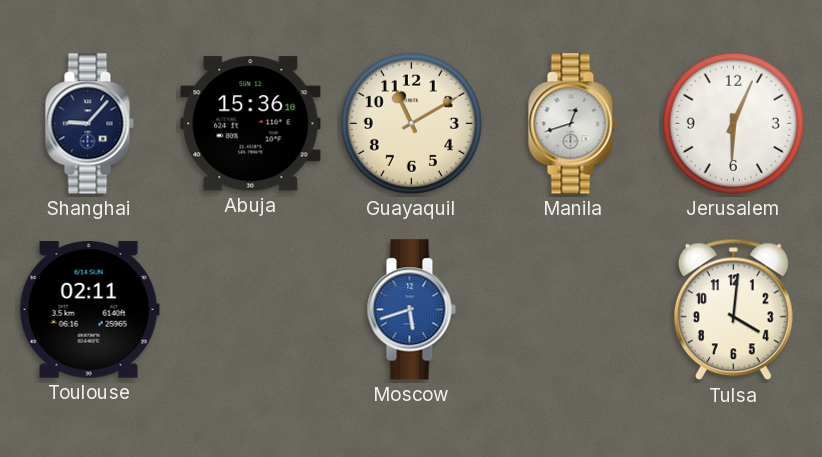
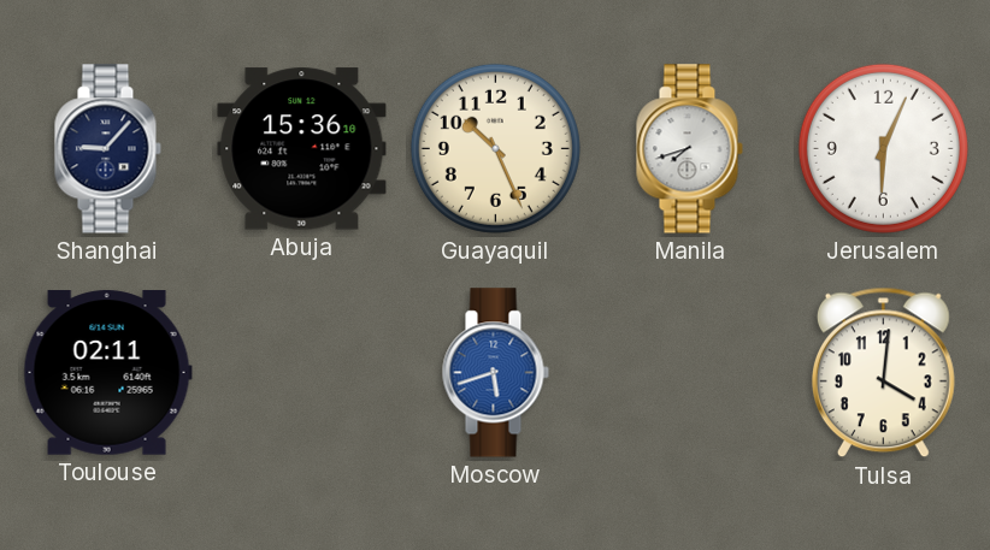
Guayaquil: 11:10 -> 10:26 (495, 148)
Manila: 12:42 -> 7:42 (689, 149)
